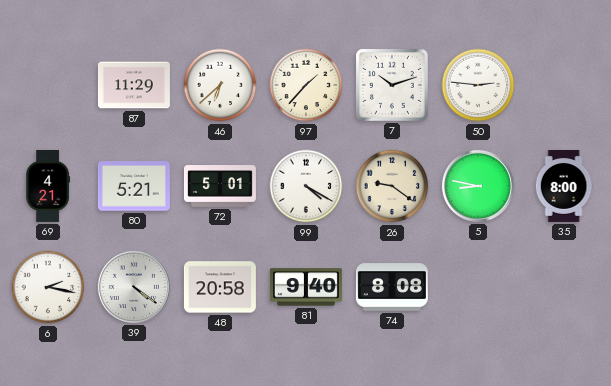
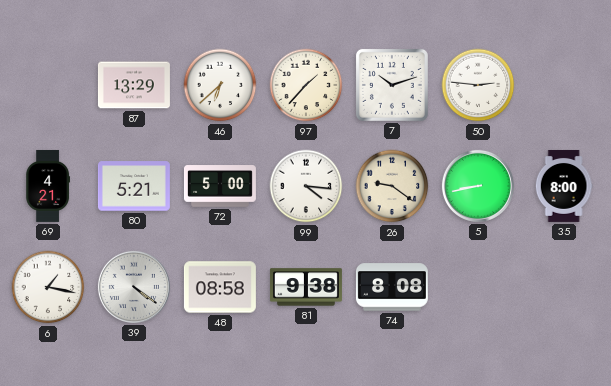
87: 11:29 -> 13:29 (134, 85)
72: 5:01 -> 5:00 (220, 186)
99: 4:20 -> 4:16 (306, 186)
5: 8:47 -> 8:43 (478, 186)
6: 2:17 -> 1:17 (48, 287)
48: 20:58 -> 08:58 (220, 287)
81: 9:40 -> 9:38 (306, 287)
